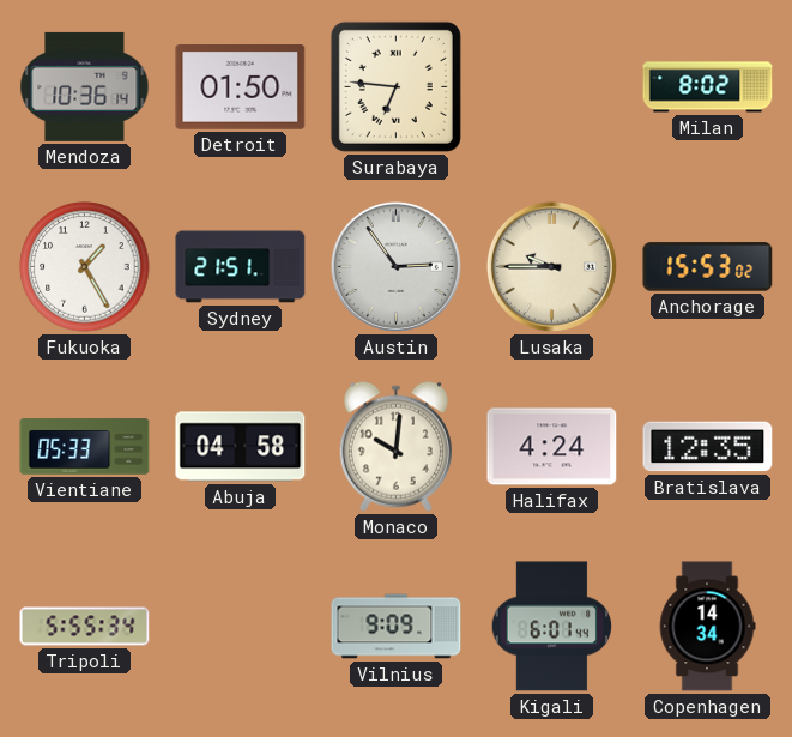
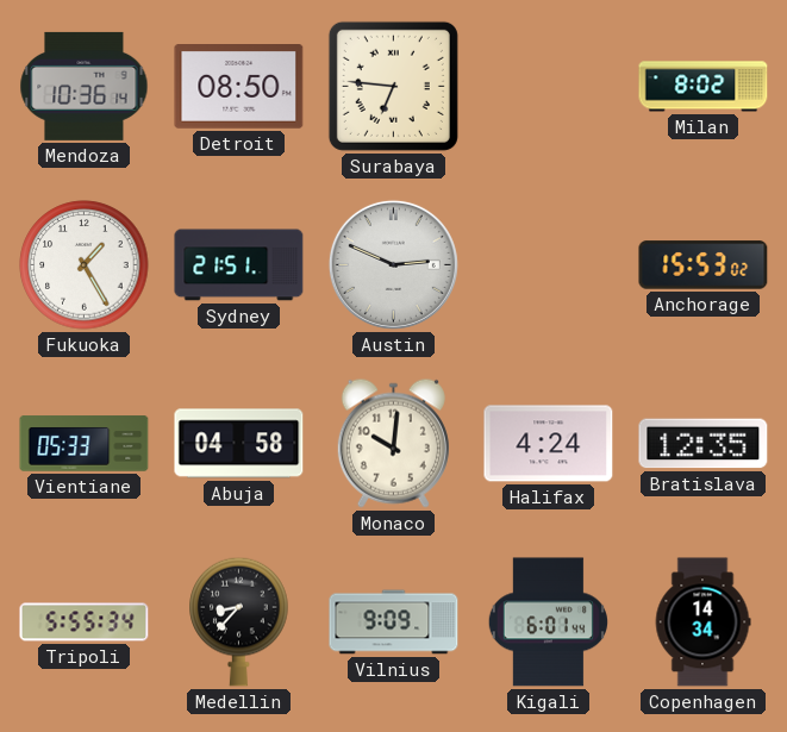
Detroit: 01:50 -> 08:50 (239, 87)
Austin: 2:54 -> 2:49 (393, 264)
Lusaka: 9:45 -> none (551, 266)
Medellin: none -> 8:37 (239, 621)
